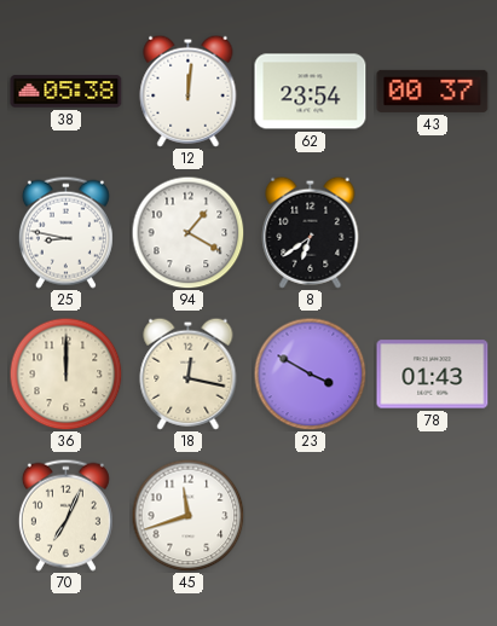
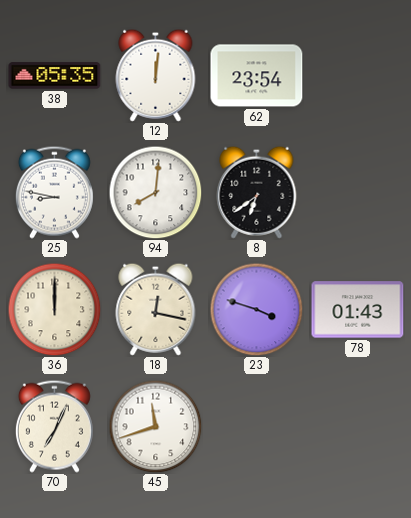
38: 05:38 -> 05:35 (55, 76)
43: 00:37 -> none (433, 91)
94: 1:20 -> 8:01 (155, 192)
23: 3:50 -> 3:48 (256, 309)
